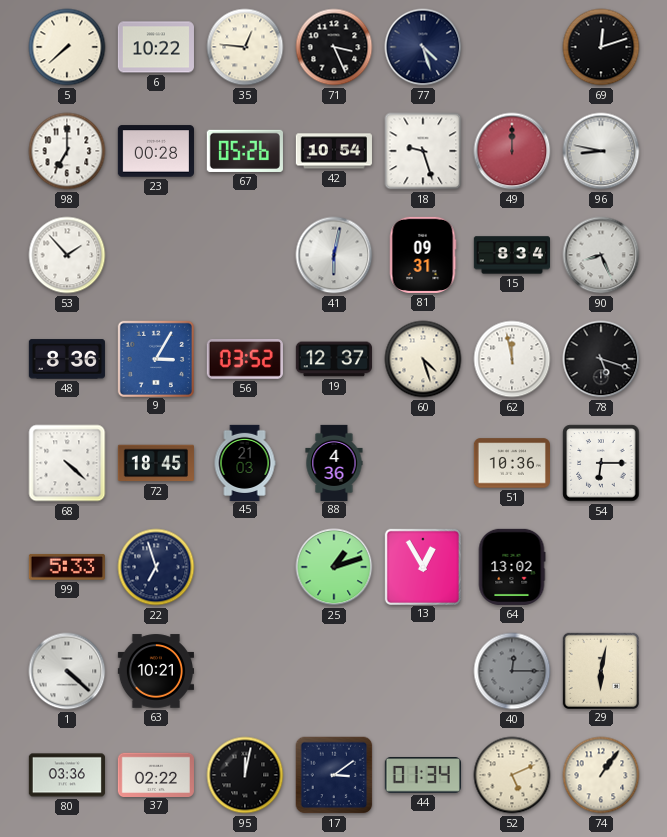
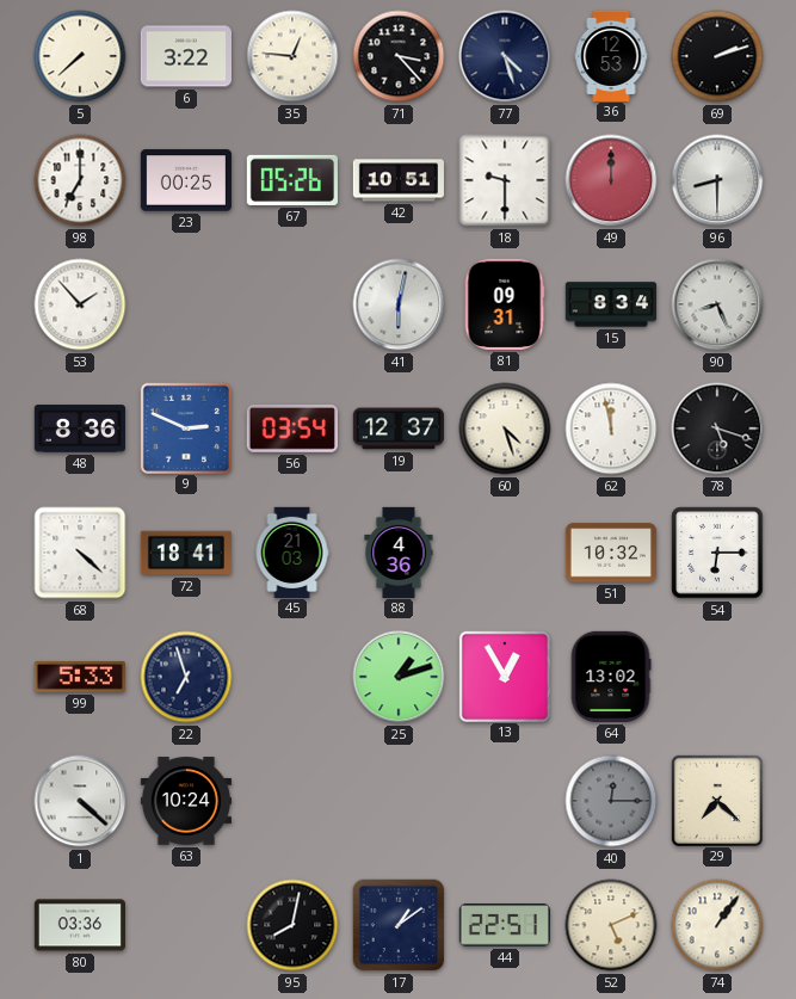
6: 10:22 -> 3:22 (186, 56)
71: 3:26 -> 3:23 (399, 56)
36: none -> 12:53 (611, 55)
69: 12:12 -> 2:12 (717, 56)
23: 00:28 -> 00:25 (185, 180)
42: 10:54 -> 10:51 (399, 180)
18: 9:27 -> 9:30 (505, 180)
96: 8:47 -> 8:30 (717, 180)
9: 3:05 -> 2:49 (185, 427)
56: 03:52 -> 03:54 (292, 430)
72: 18:45 -> 18:41 (186, 553)
51: 10:36 -> 10:32 (610, 553)
63: 10:21 -> 10:24 (185, 801)
29: 6:02 -> 7:22 (716, 800)
37: 02:22 -> none (156, 774)
95: 12:02 -> 8:02 (292, 925)
17: 3:09 -> 1:09 (399, 925)
44: 01:34 -> 22:51 (505, 925)
